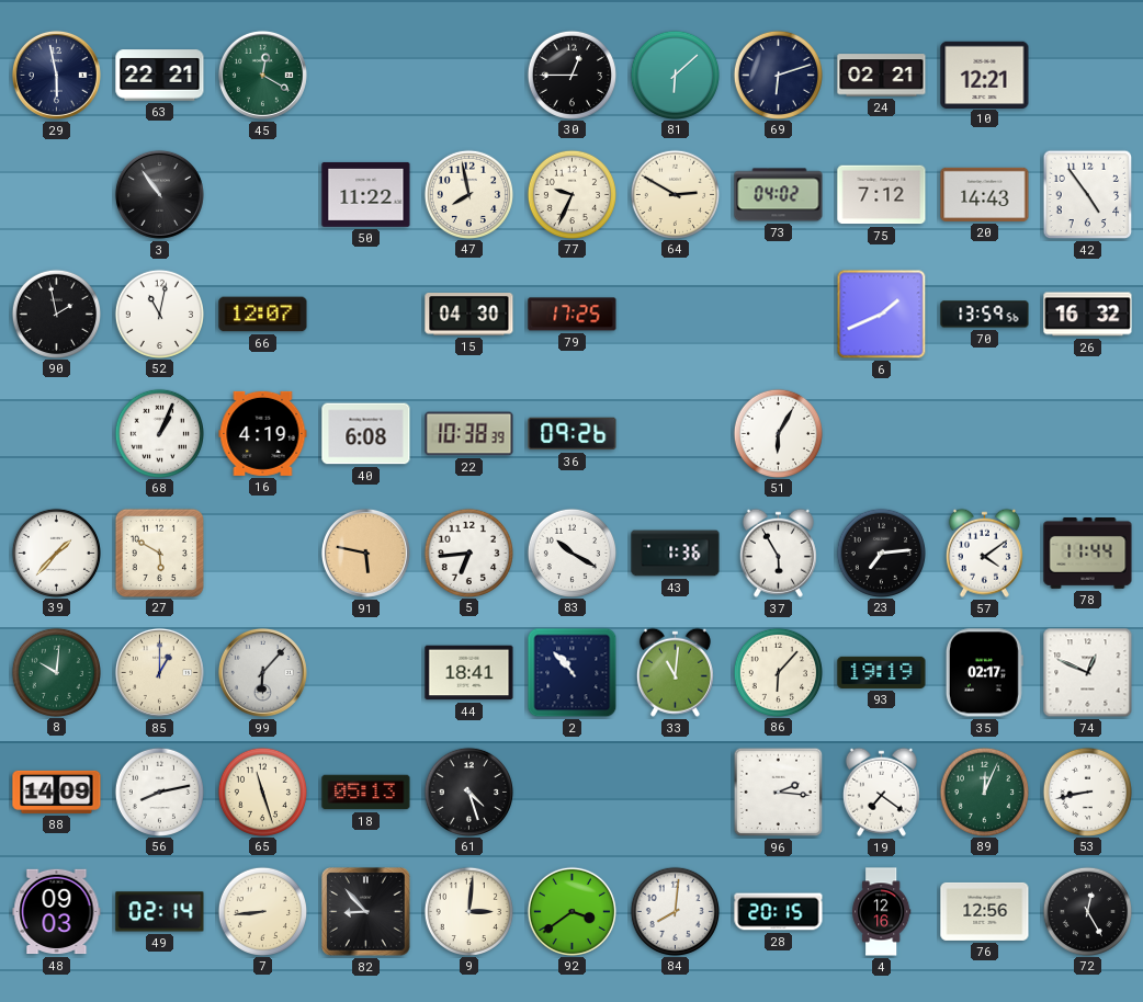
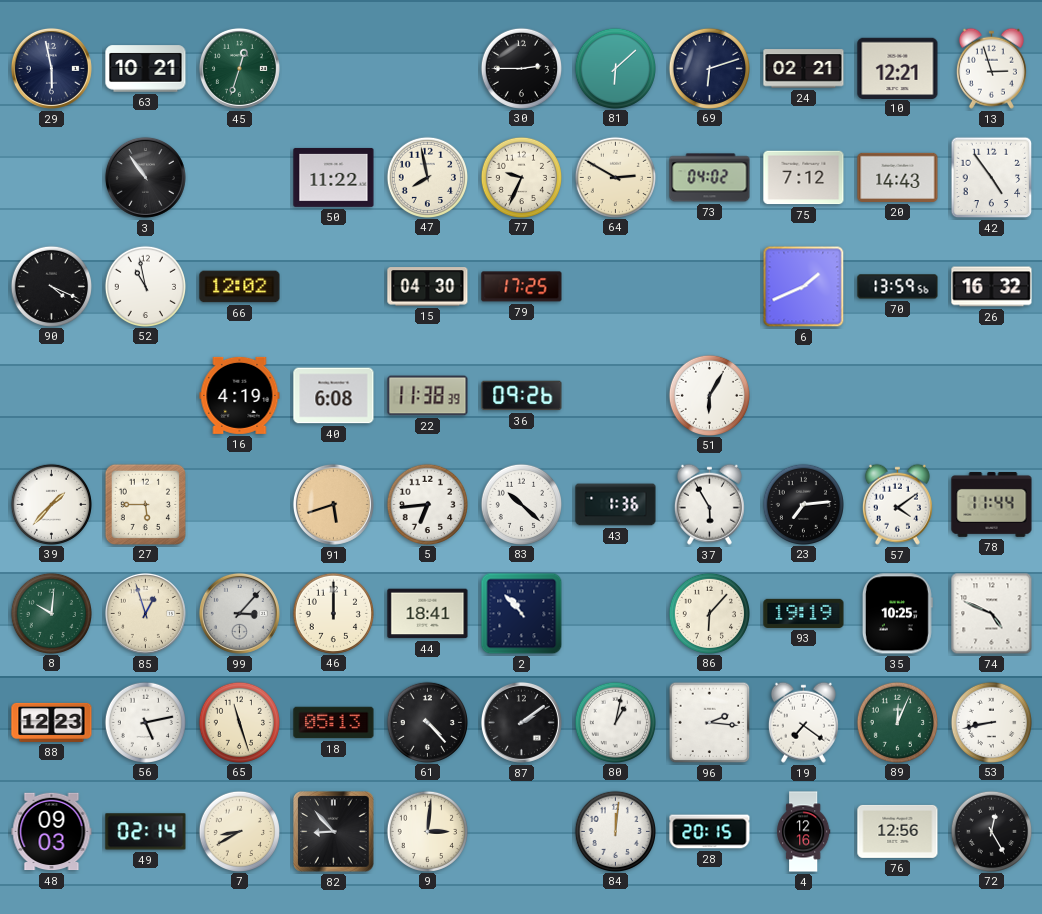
63: 22:21 -> 10:21 (146, 69)
45: 12:20 -> 12:33 (239, 68)
30: 12:45 -> 2:45 (521, 68)
13: none -> 2:57 (991, 68)
90: 1:58 -> 4:19 (51, 286)
52: 11:02 -> 10:58 (145, 286)
66: 12:07 -> 12:02 (240, 287)
68: 1:04 -> none (159, 433)
22: 10:38 -> 11:38 (428, 396)
27: 5:50 -> 5:45 (145, 504)
91: 5:47 -> 5:42 (333, 504)
83: 10:20 -> 10:22 (521, 504)
85: 1:00 -> 12:57 (145, 613)
99: 6:07 -> 3:07 (239, 613)
46: none -> 12:00 (333, 613)
33: 11:01 -> none (675, 672)
35: 02:17 -> 10:25 (897, 614)
74: 12:49 -> 4:49 (992, 614)
88: 14:09 -> 12:23 (52, 722)
56: 8:13 -> 5:13 (145, 722)
61: 4:27 -> 4:23 (427, 722)
87: none -> 2:09 (521, 722)
80: none -> 1:02 (615, 722)
7: 8:44 -> 8:40 (239, 831)
92: 3:39 -> none (571, 911)
84: 8:01 -> 12:01 (615, 831)
